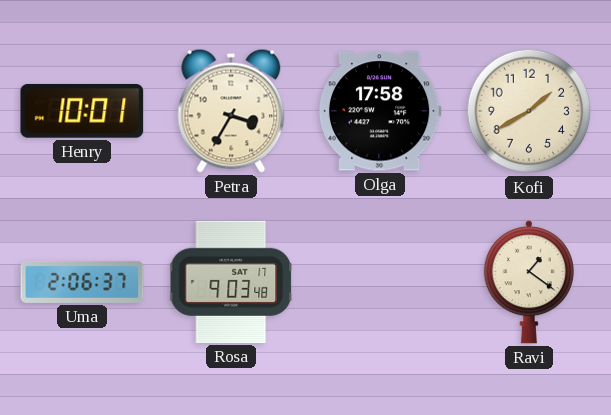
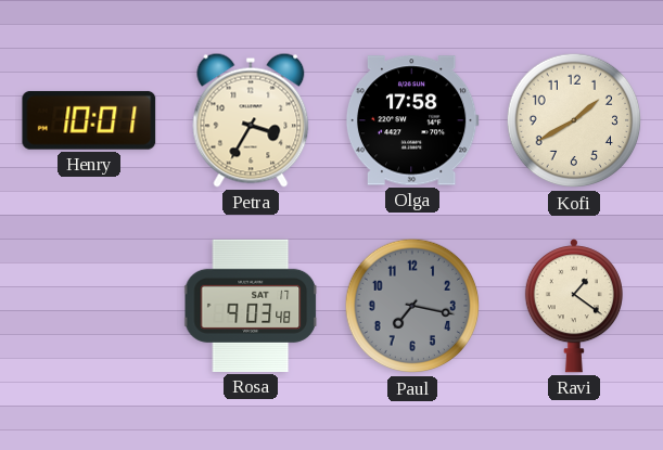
Uma: 2:06 -> none (82, 282)
Paul: none -> 7:17 (412, 306)
